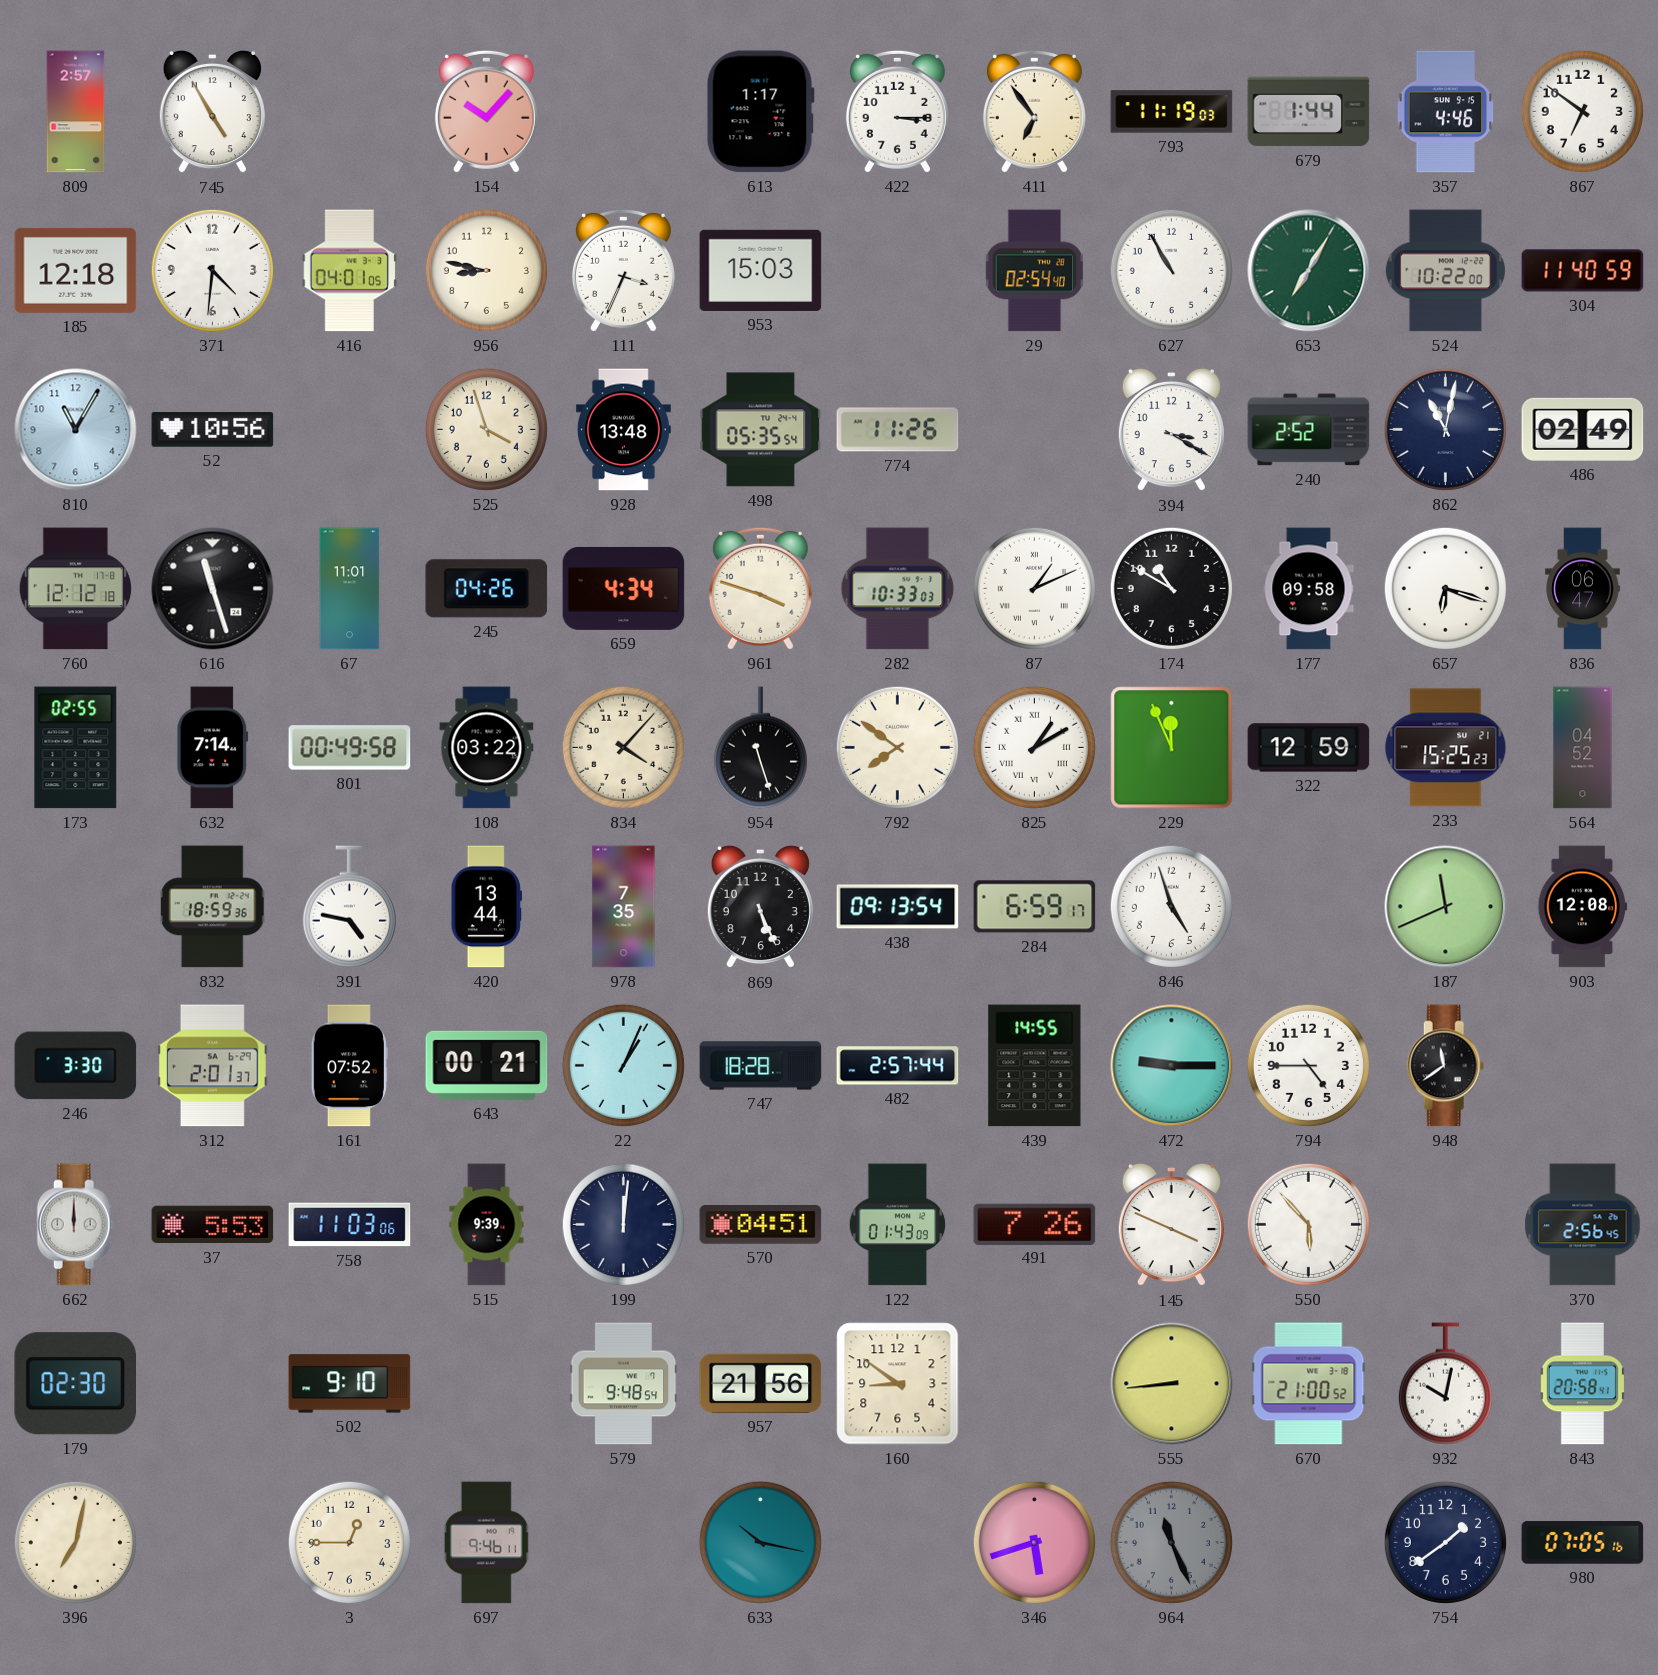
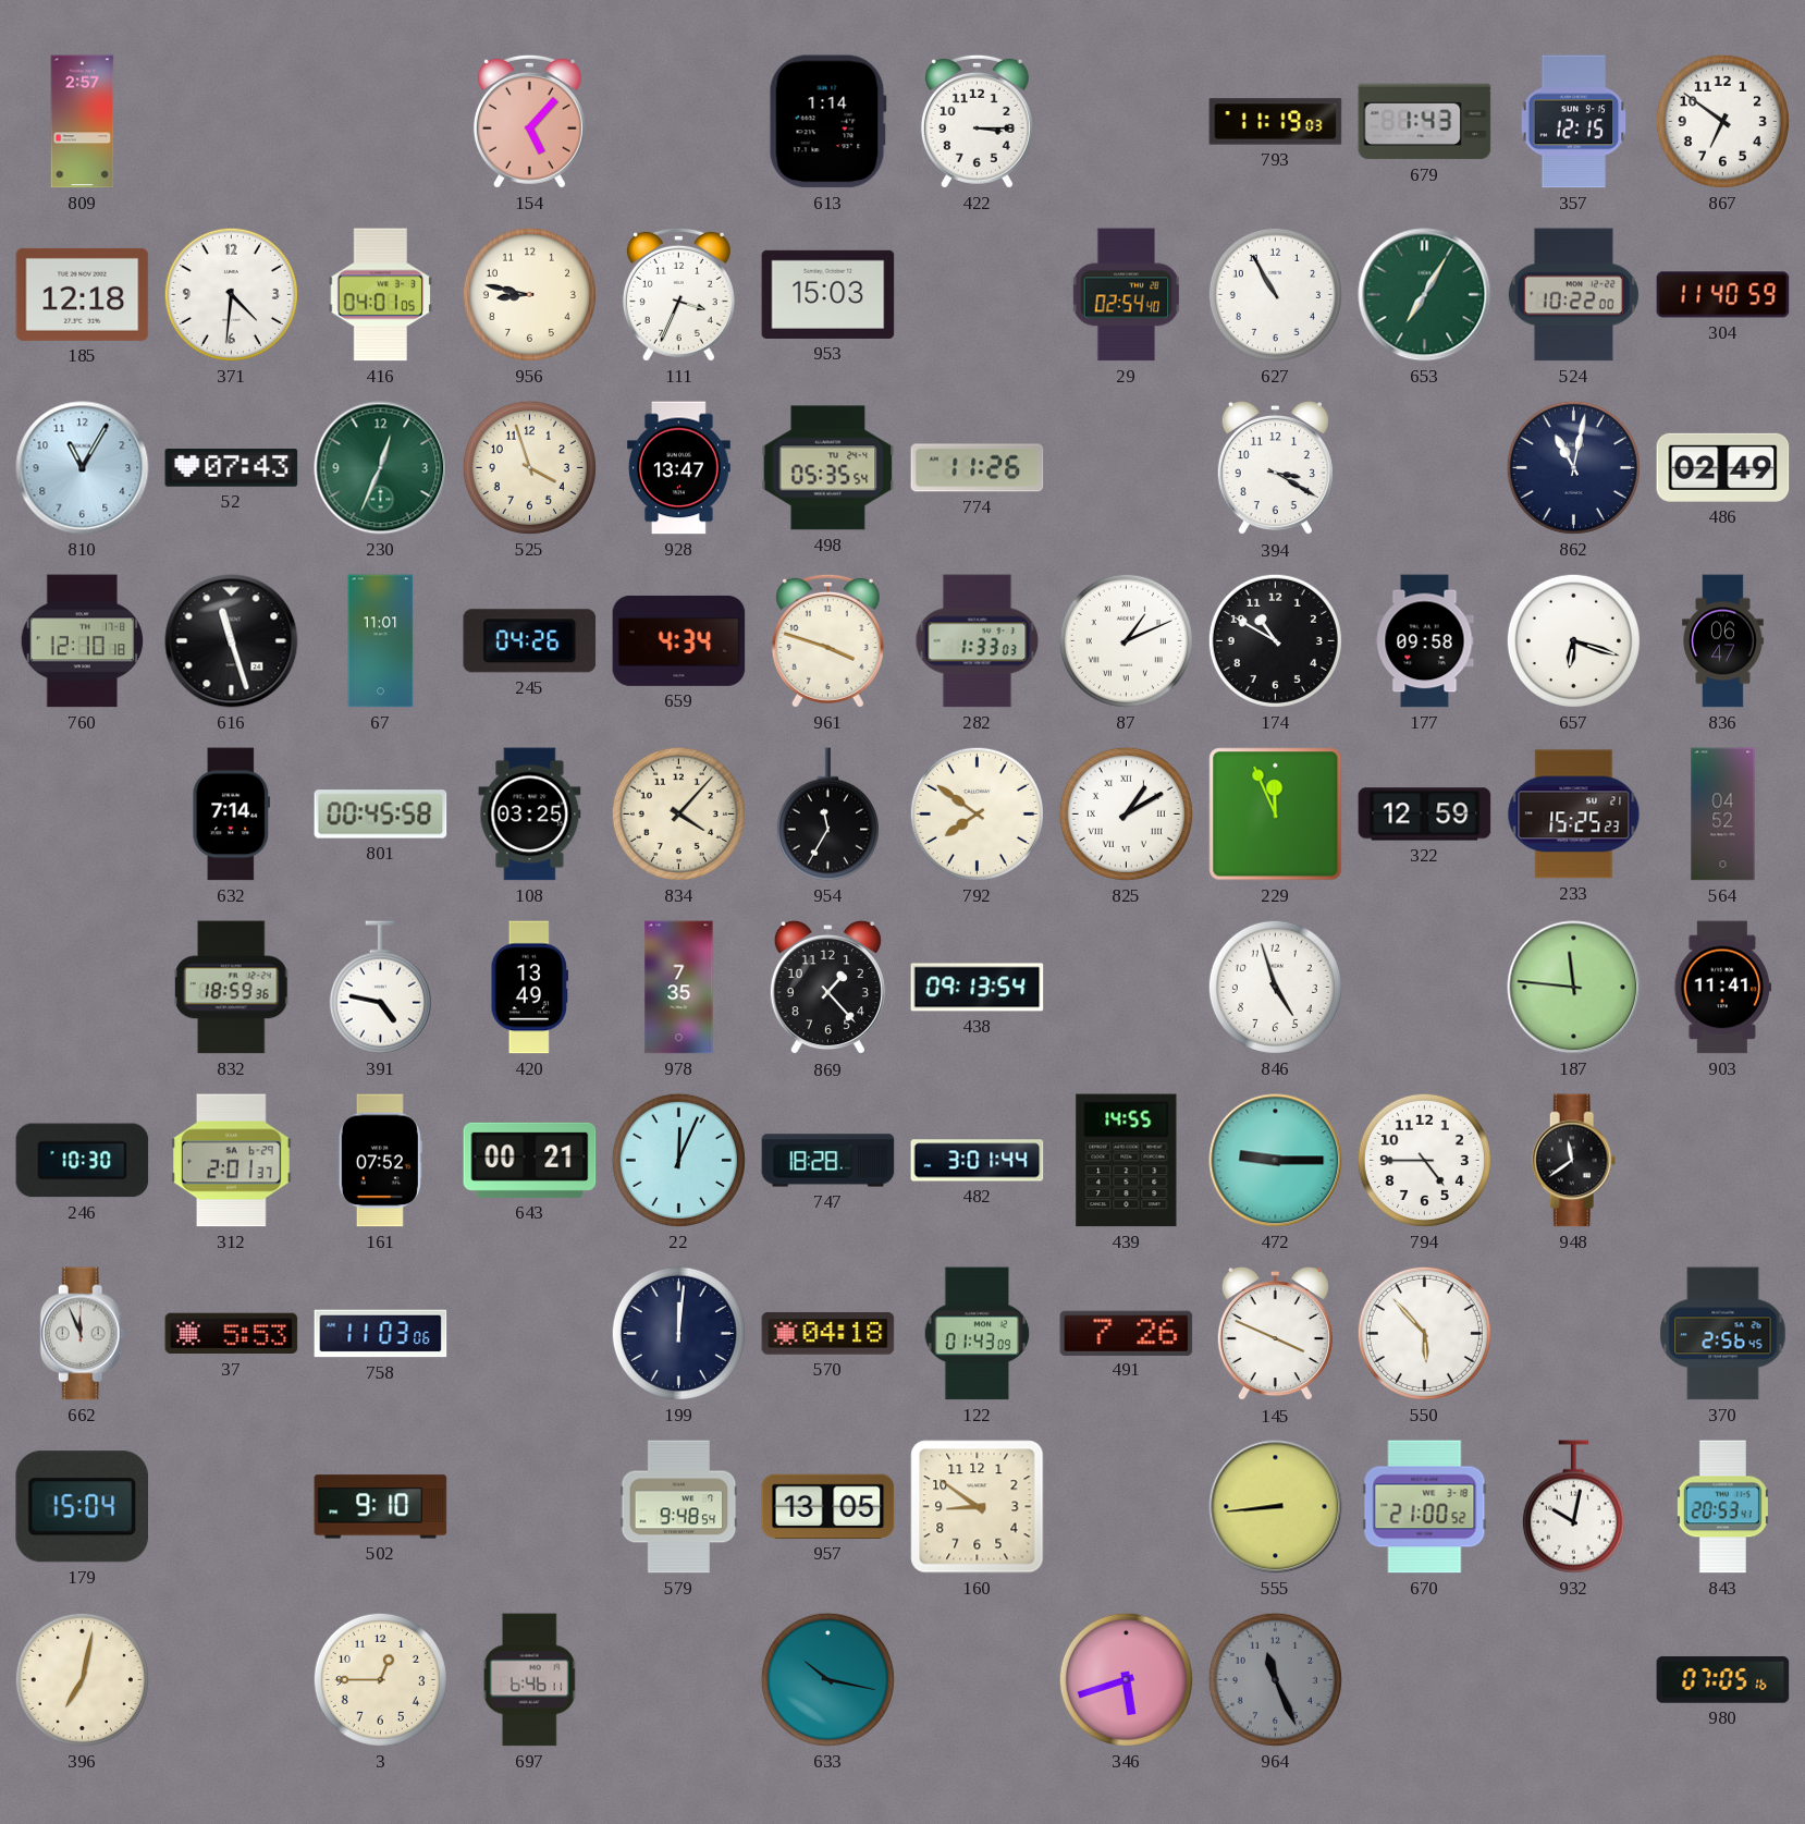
745: 4:55 -> none (212, 112)
154: 10:07 -> 5:07 (529, 121)
613: 1:17 -> 1:14 (827, 122)
411: 6:54 -> none (1034, 111)
679: 1:44 -> 1:43 (1425, 122)
357: 4:46 -> 12:15 (1574, 122)
52: 10:56 -> 07:43 (232, 468)
230: none -> 12:34 (381, 468)
928: 13:48 -> 13:47 (678, 468)
240: 2:52 -> none (1309, 430)
760: 12:12 -> 12:10 (83, 641)
282: 10:33 -> 1:33 (978, 641)
173: 02:55 -> none (76, 748)
801: 00:49 -> 00:45 (381, 815)
108: 03:22 -> 03:25 (530, 815)
954: 11:27 -> 11:35 (827, 815)
420: 13:44 -> 13:49 (529, 988)
869: 5:26 -> 1:23 (827, 988)
284: 6:59 -> none (1035, 907)
187: 11:41 -> 11:46 (1574, 988)
903: 12:08 -> 11:41 (1723, 988)
246: 3:30 -> 10:30 (83, 1161)
22: 1:04 -> 12:04 (678, 1160)
482: 2:57 -> 3:01 (978, 1161)
662: 12:00 -> 11:56 (83, 1334)
515: 9:39 -> none (487, 1225)
570: 04:51 -> 04:18 (828, 1334)
179: 02:30 -> 15:04 (82, 1507)
957: 21:56 -> 13:05 (828, 1506)
843: 20:58 -> 20:53 (1722, 1507)
697: 9:46 -> 6:46 (530, 1680)
754: 1:39 -> none (1445, 1542)
